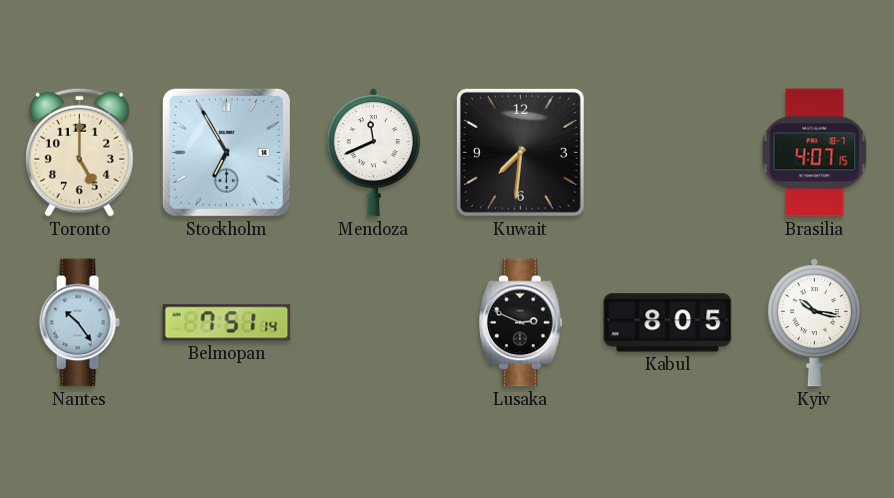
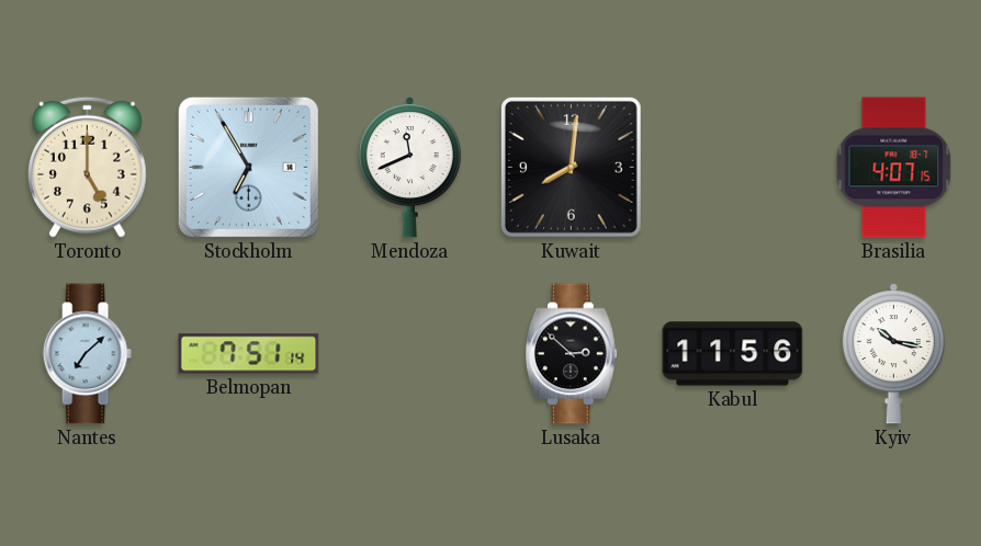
Kuwait: 7:31 -> 8:01 (571, 167)
Nantes: 10:24 -> 7:08 (87, 354)
Lusaka: 2:49 -> 2:52 (572, 354)
Kabul: 8:05 -> 11:56 (733, 354)
